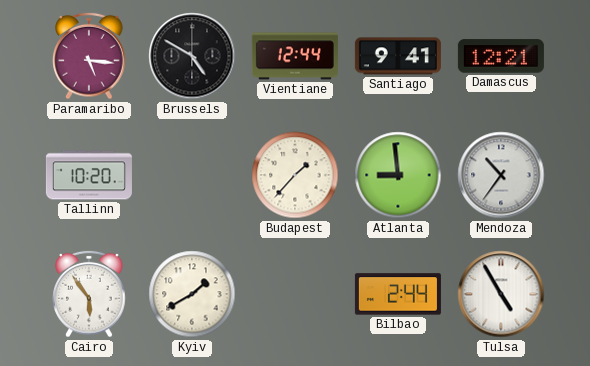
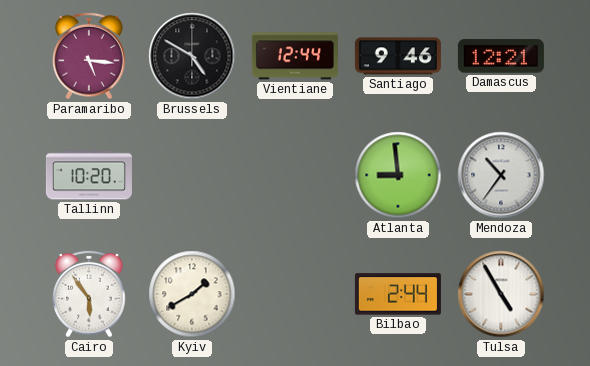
Santiago: 9:41 -> 9:46 (398, 56)
Budapest: 1:37 -> none (295, 175)
